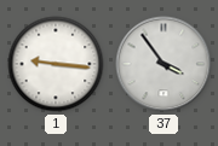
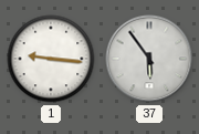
37: 3:54 -> 5:54 (149, 59)
